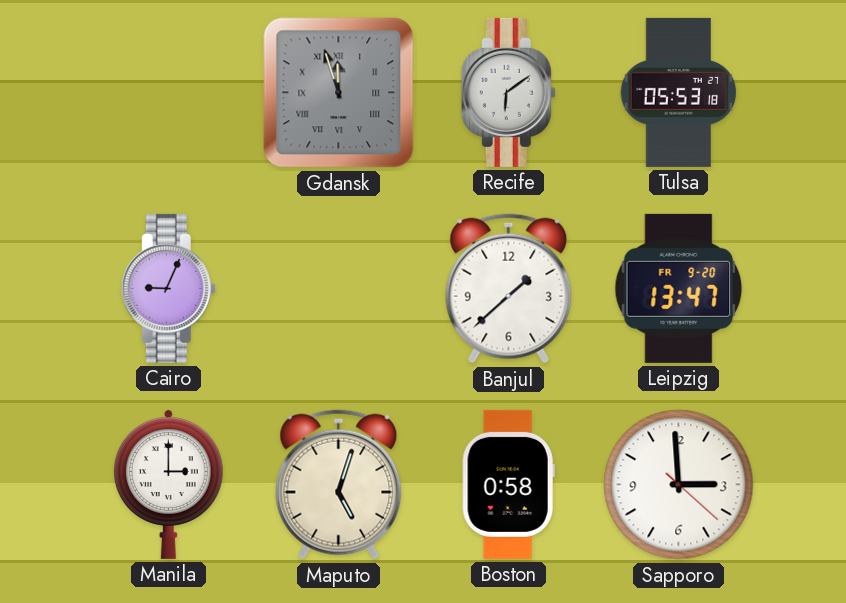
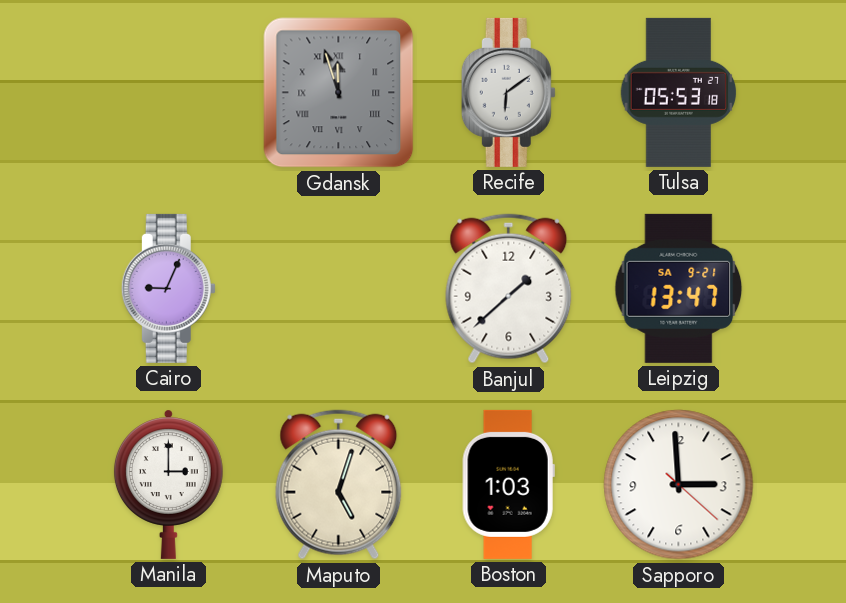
Leipzig date: FR 9-20 -> SA 9-21 (679, 288)
Boston: 0:58 -> 1:03 (508, 484)
